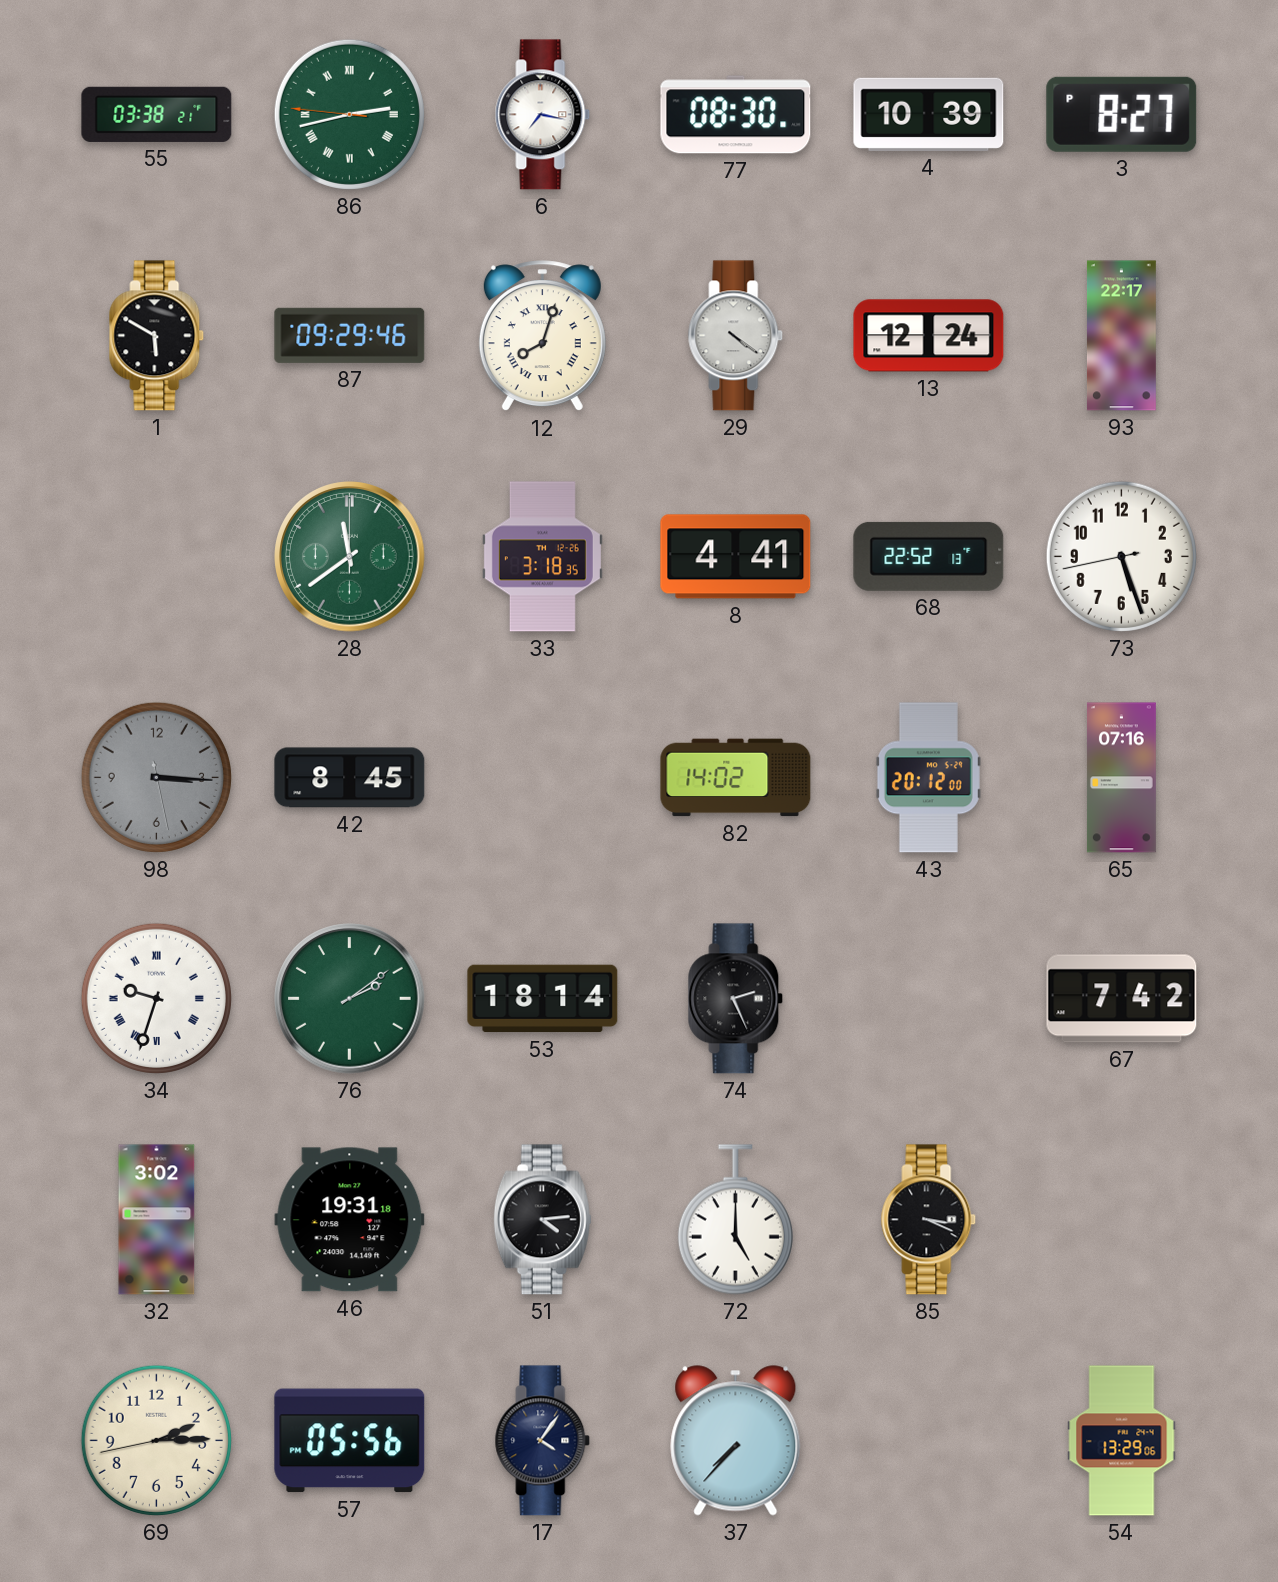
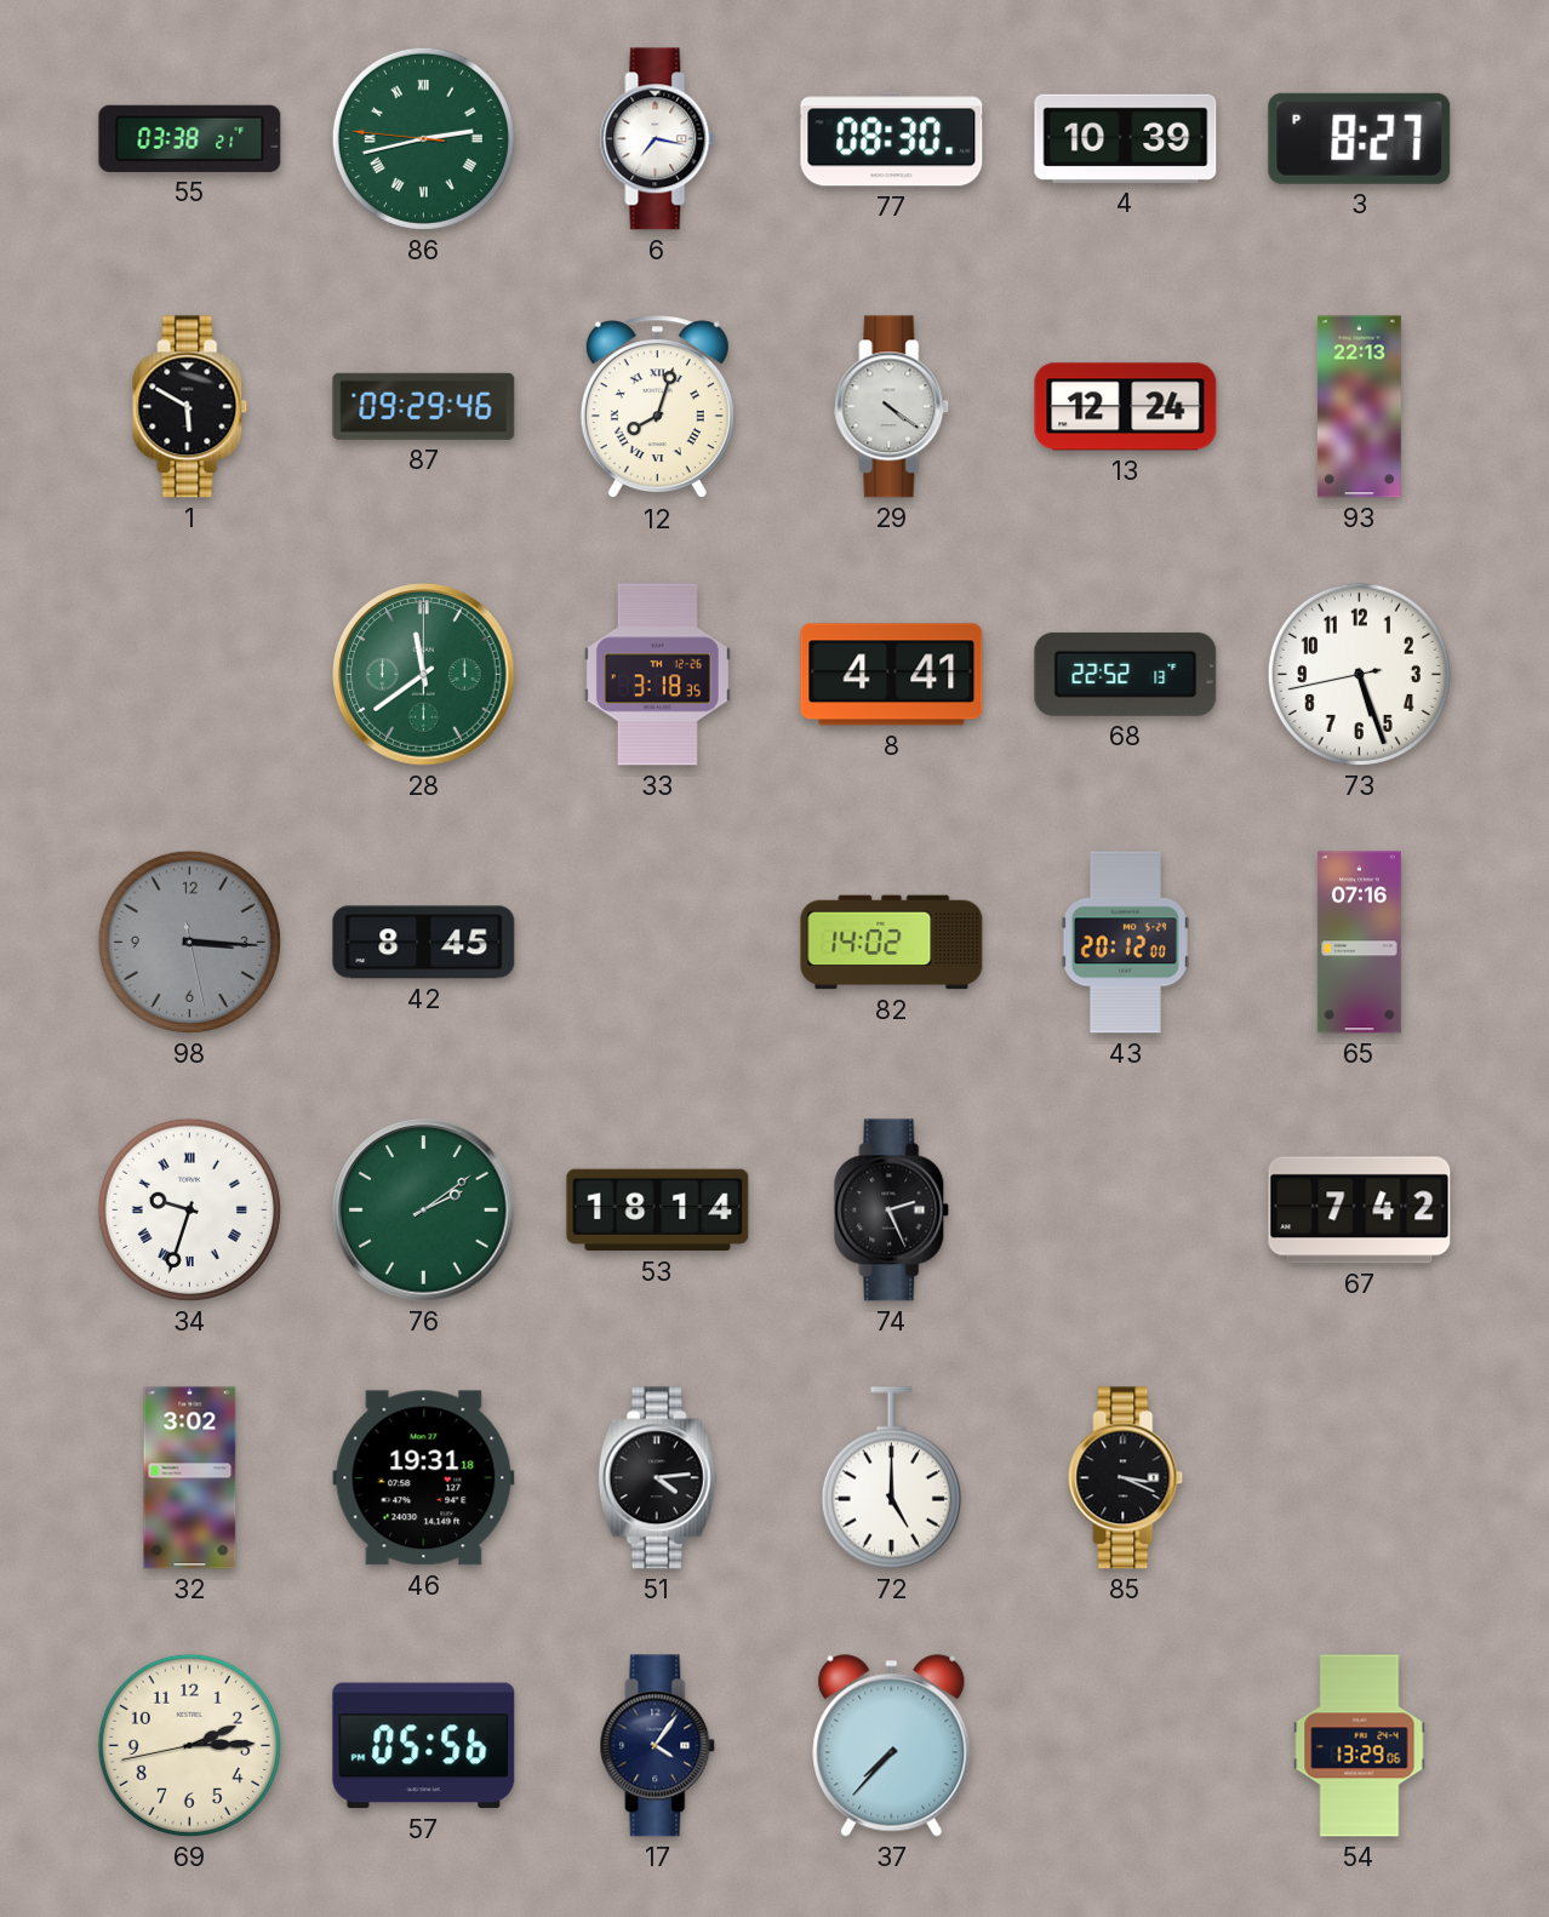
93: 22:17 -> 22:13 (1359, 407)
